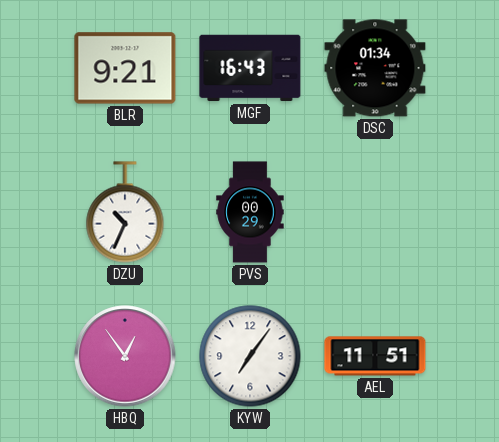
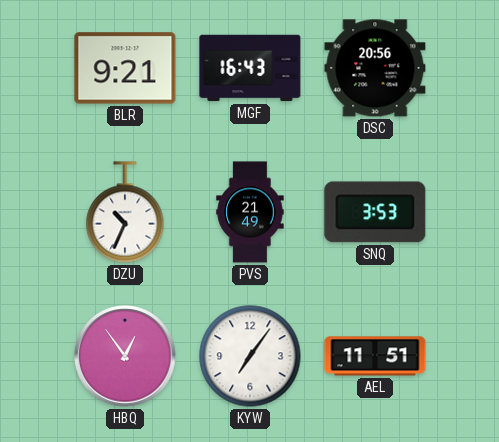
DSC: 01:34 -> 20:56 (375, 68)
PVS: 00:29 -> 21:49 (250, 212)
SNQ: none -> 3:53 (375, 212)
